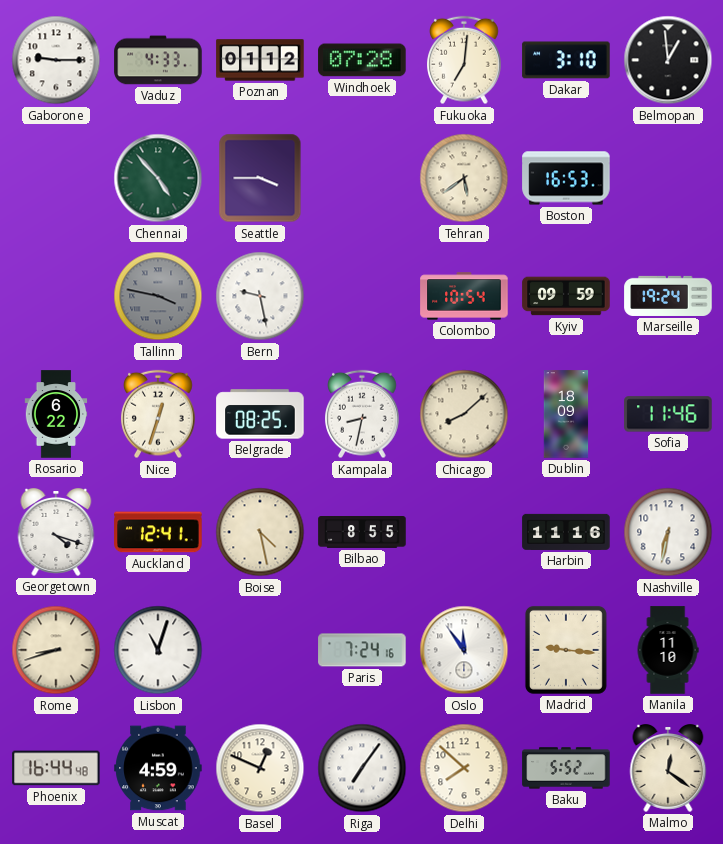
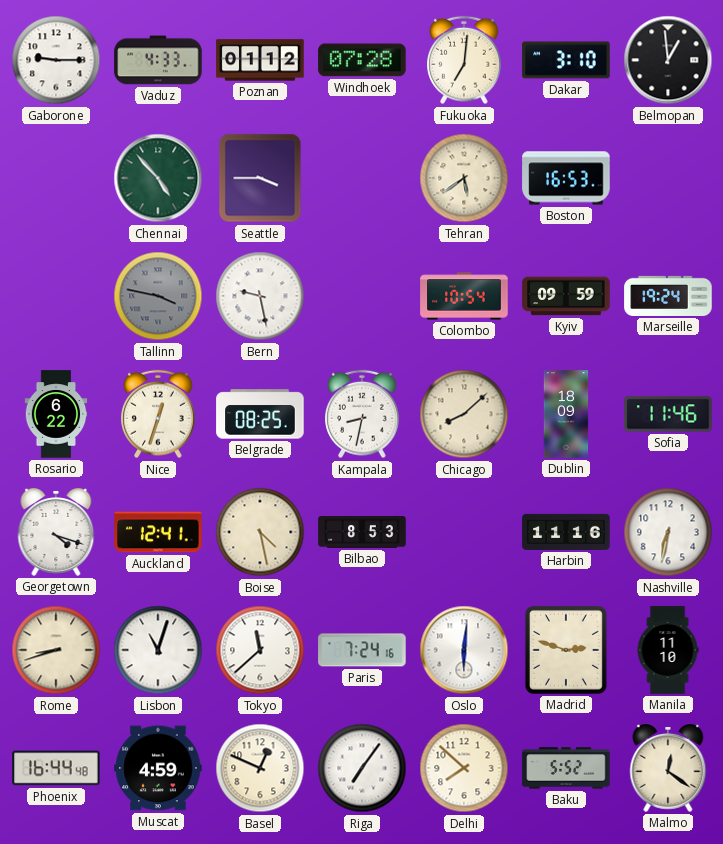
Bilbao: 8:55 -> 8:53 (362, 532)
Tokyo: none -> 11:38 (260, 650)
Oslo: 11:54 -> 6:01 (464, 650)
Madrid: 9:16 -> 2:48 (566, 650)
